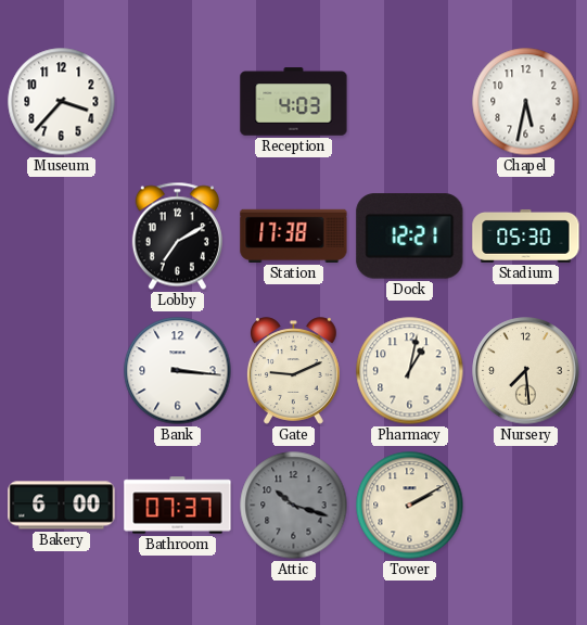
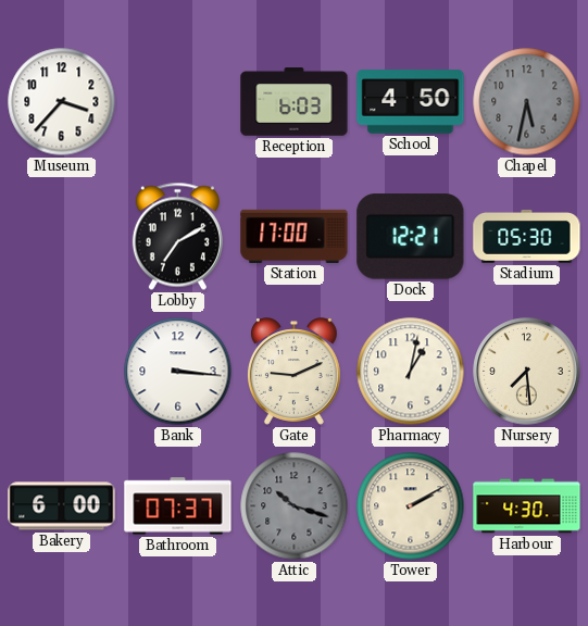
Reception: 4:03 -> 6:03 (295, 102)
School: none -> 4:50 (411, 102)
Chapel dial: white -> grey (527, 102)
Station: 17:38 -> 17:00 (295, 236)
Harbour: none -> 4:30 (527, 506)
